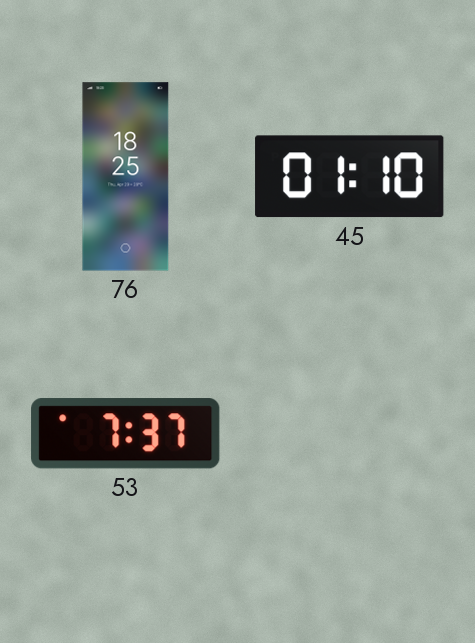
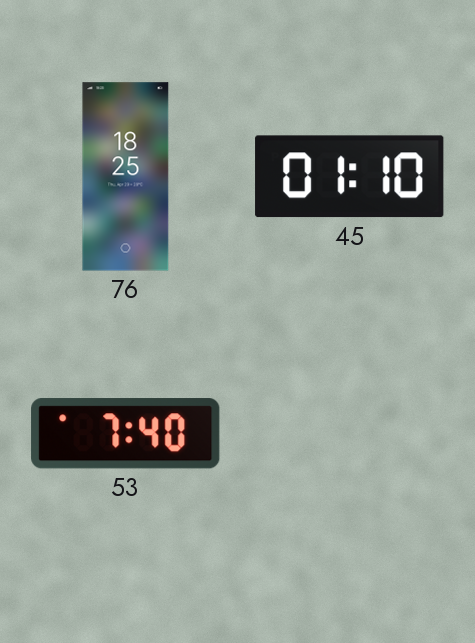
53: 7:37 -> 7:40 (126, 434)
